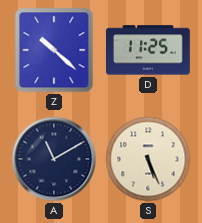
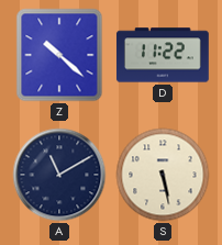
D: 11:25 -> 11:22 (163, 55)
S: 5:26 -> 5:28 (163, 175)
